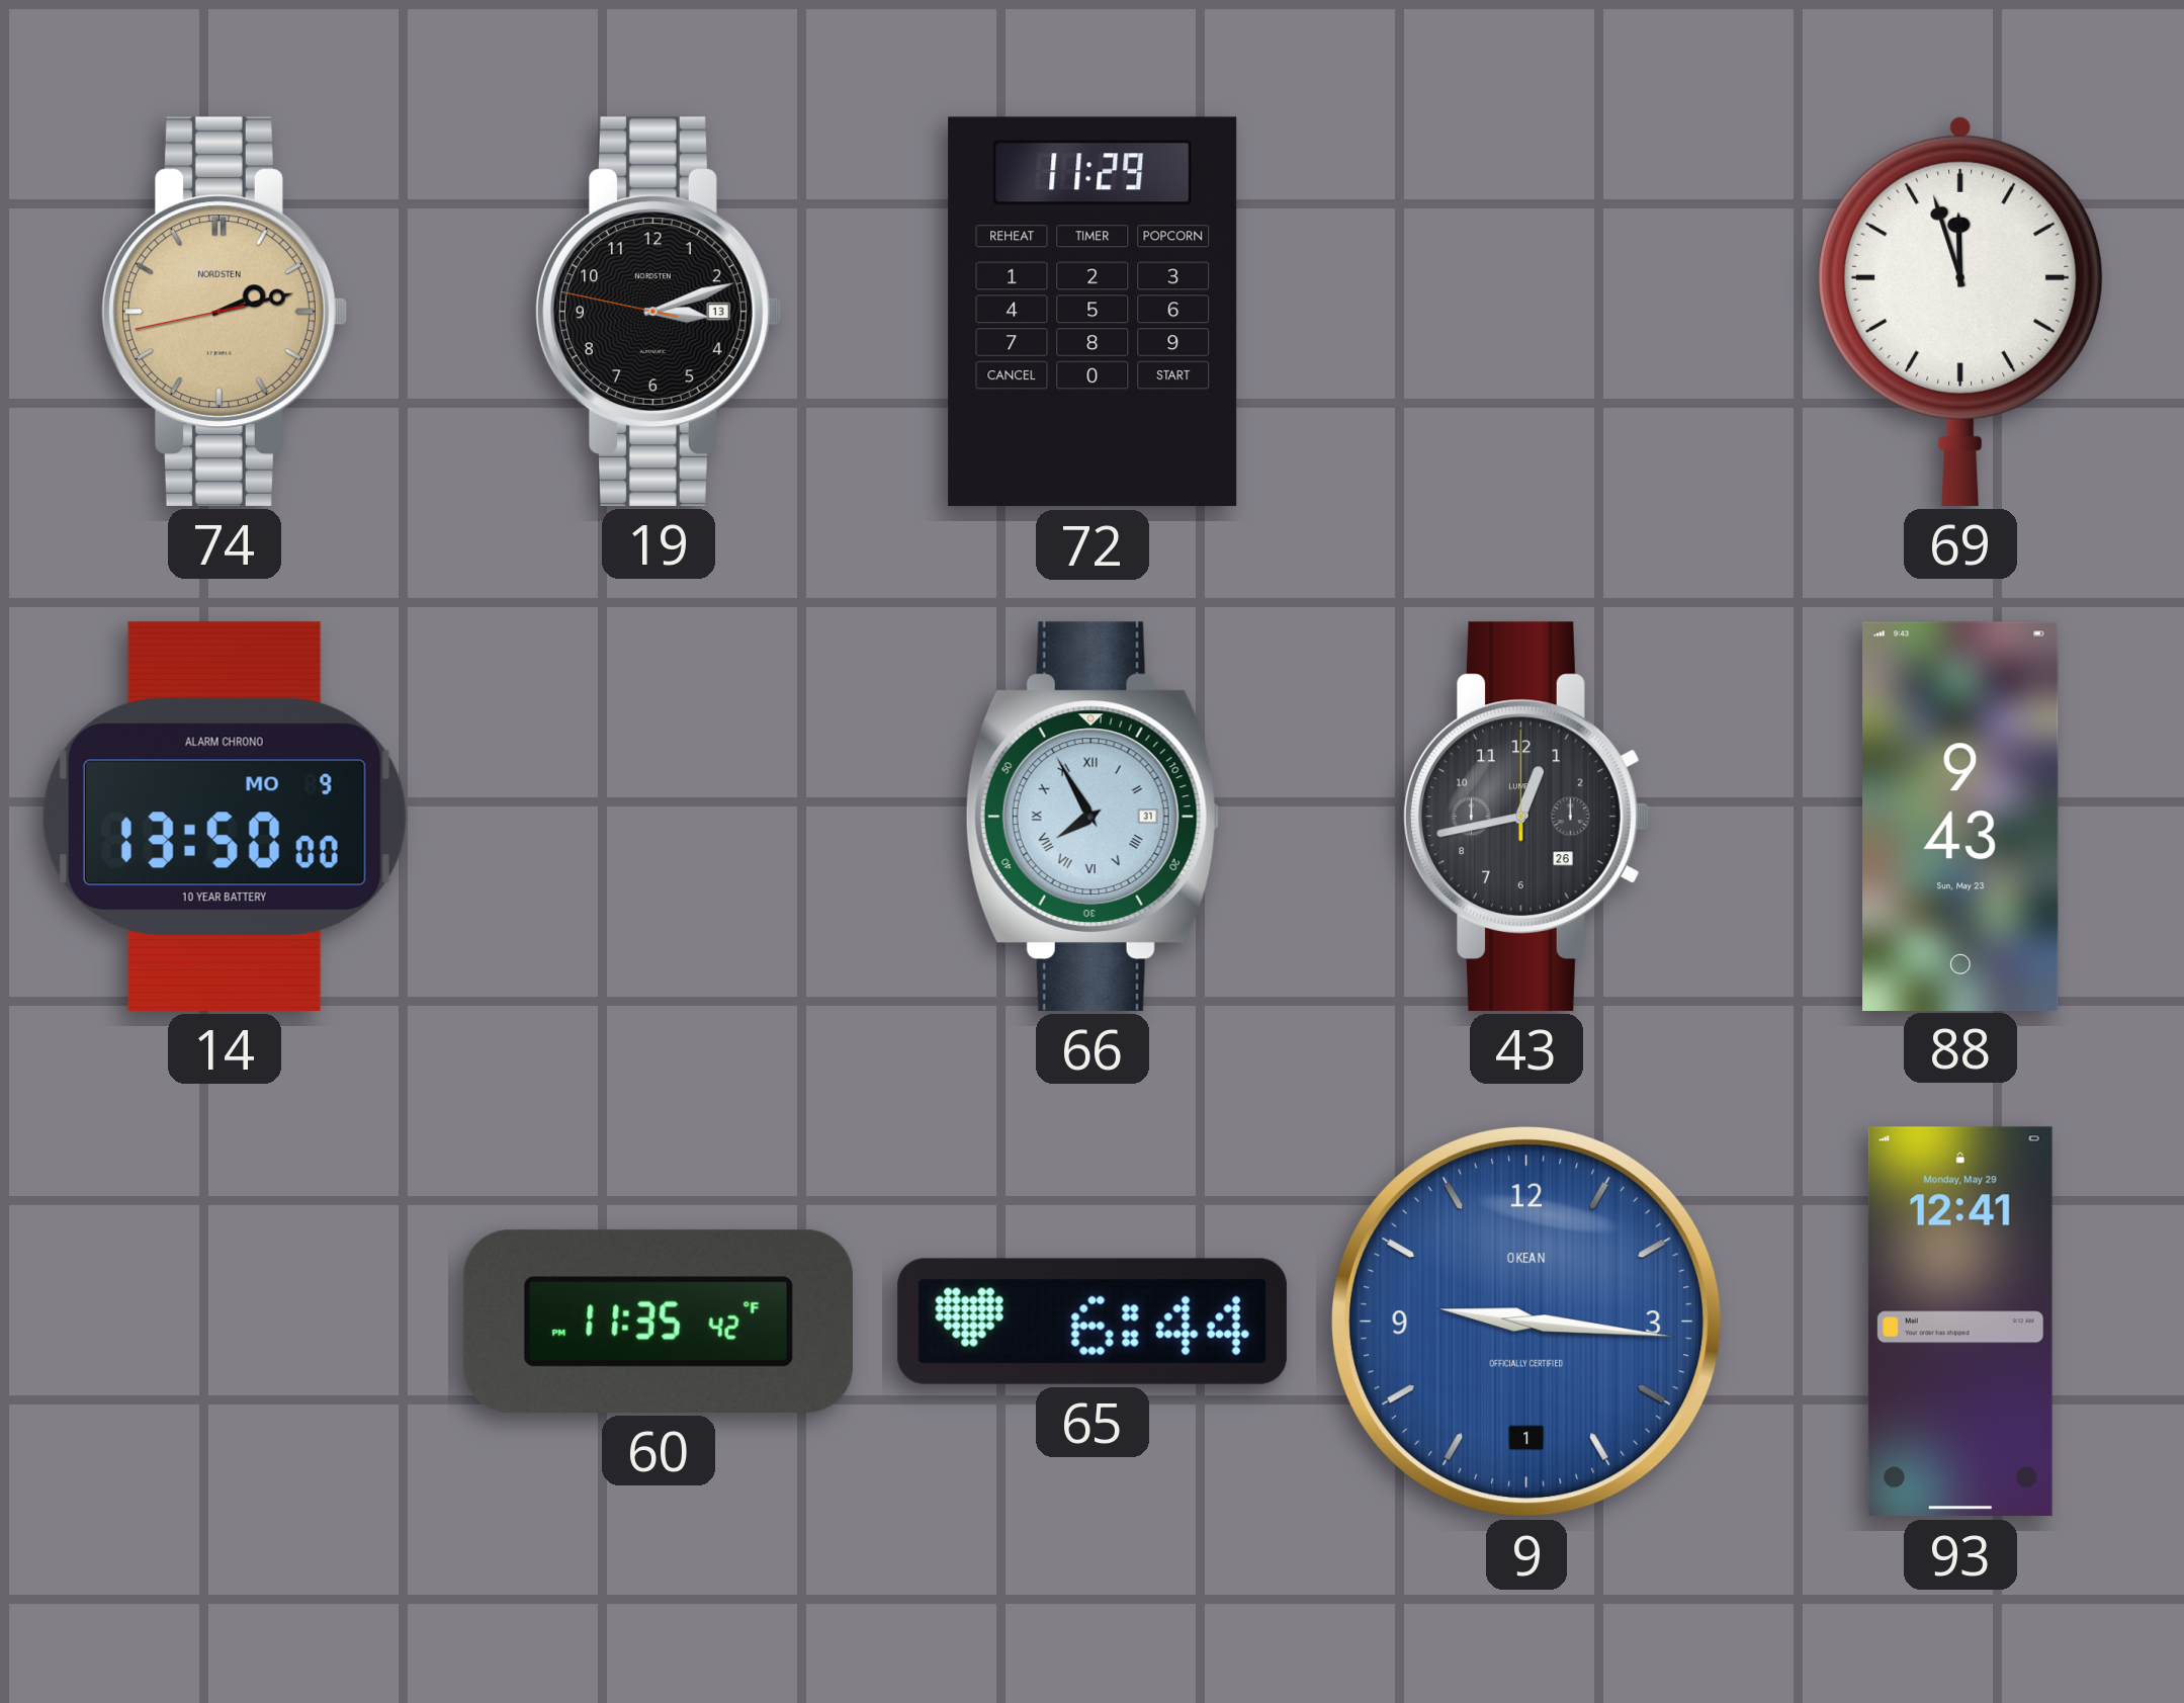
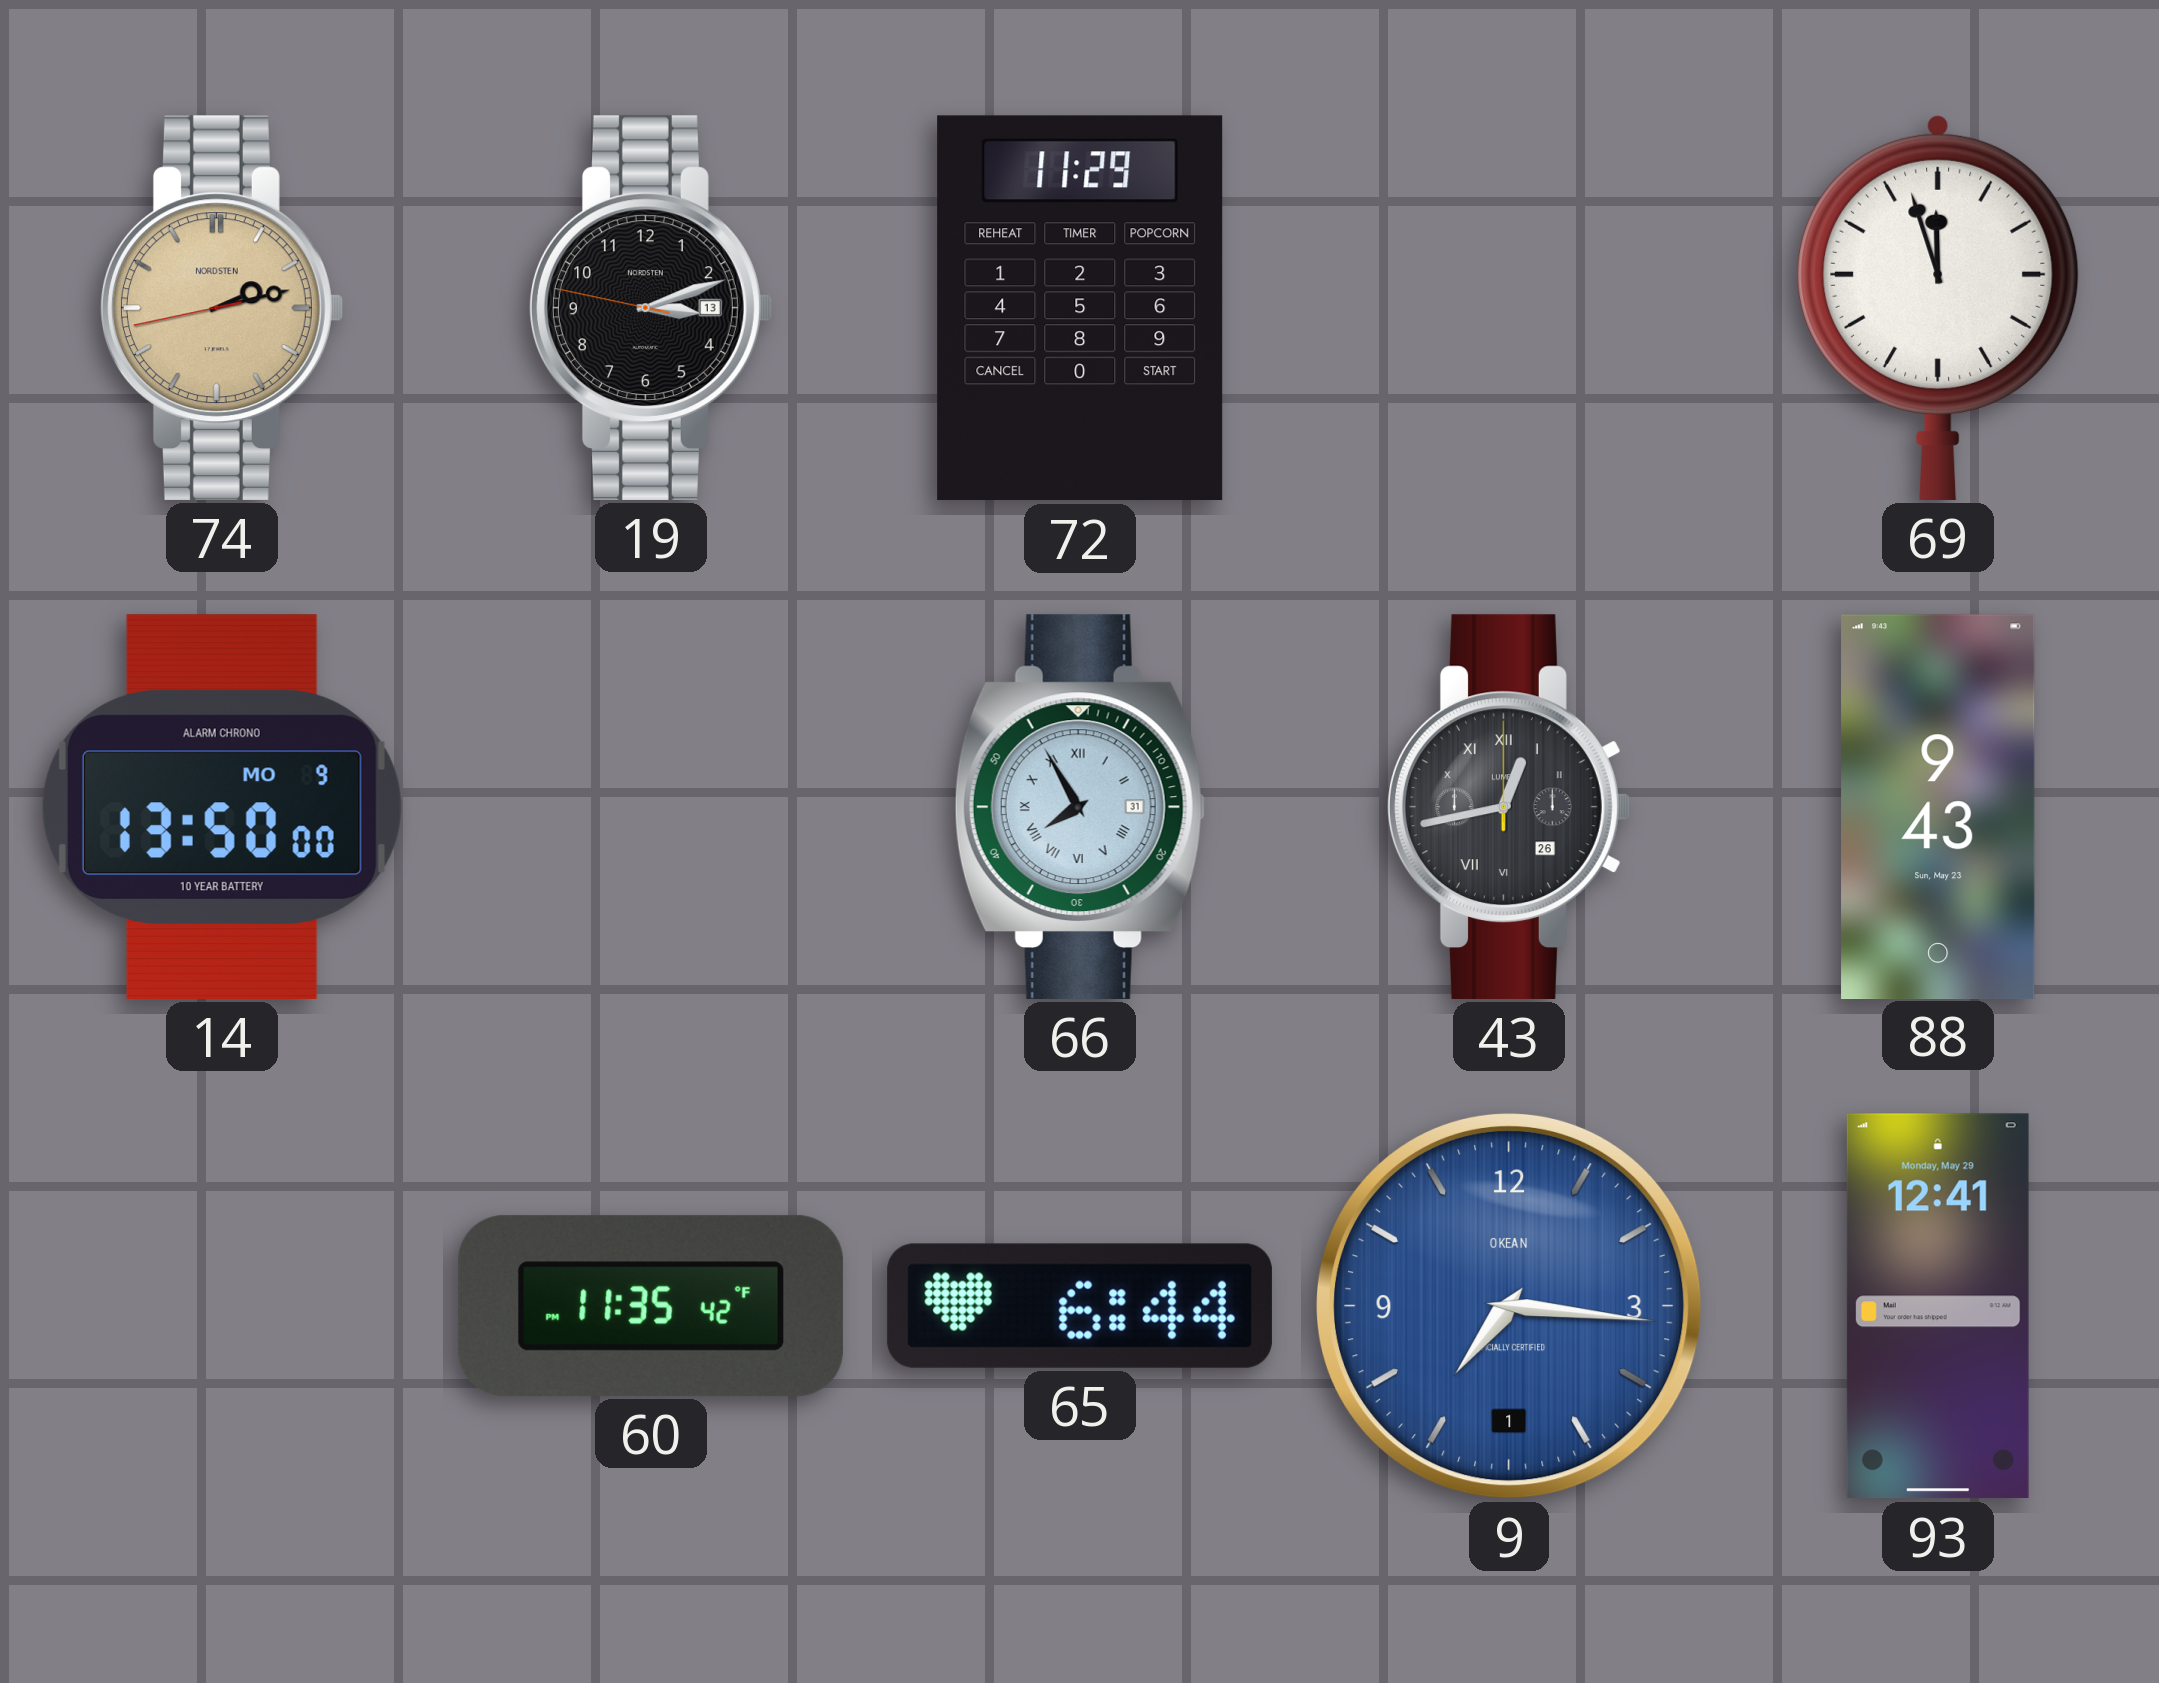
43 numerals: Arabic -> Roman (1508, 807)
9: 9:16 -> 7:16 (1509, 1306)
